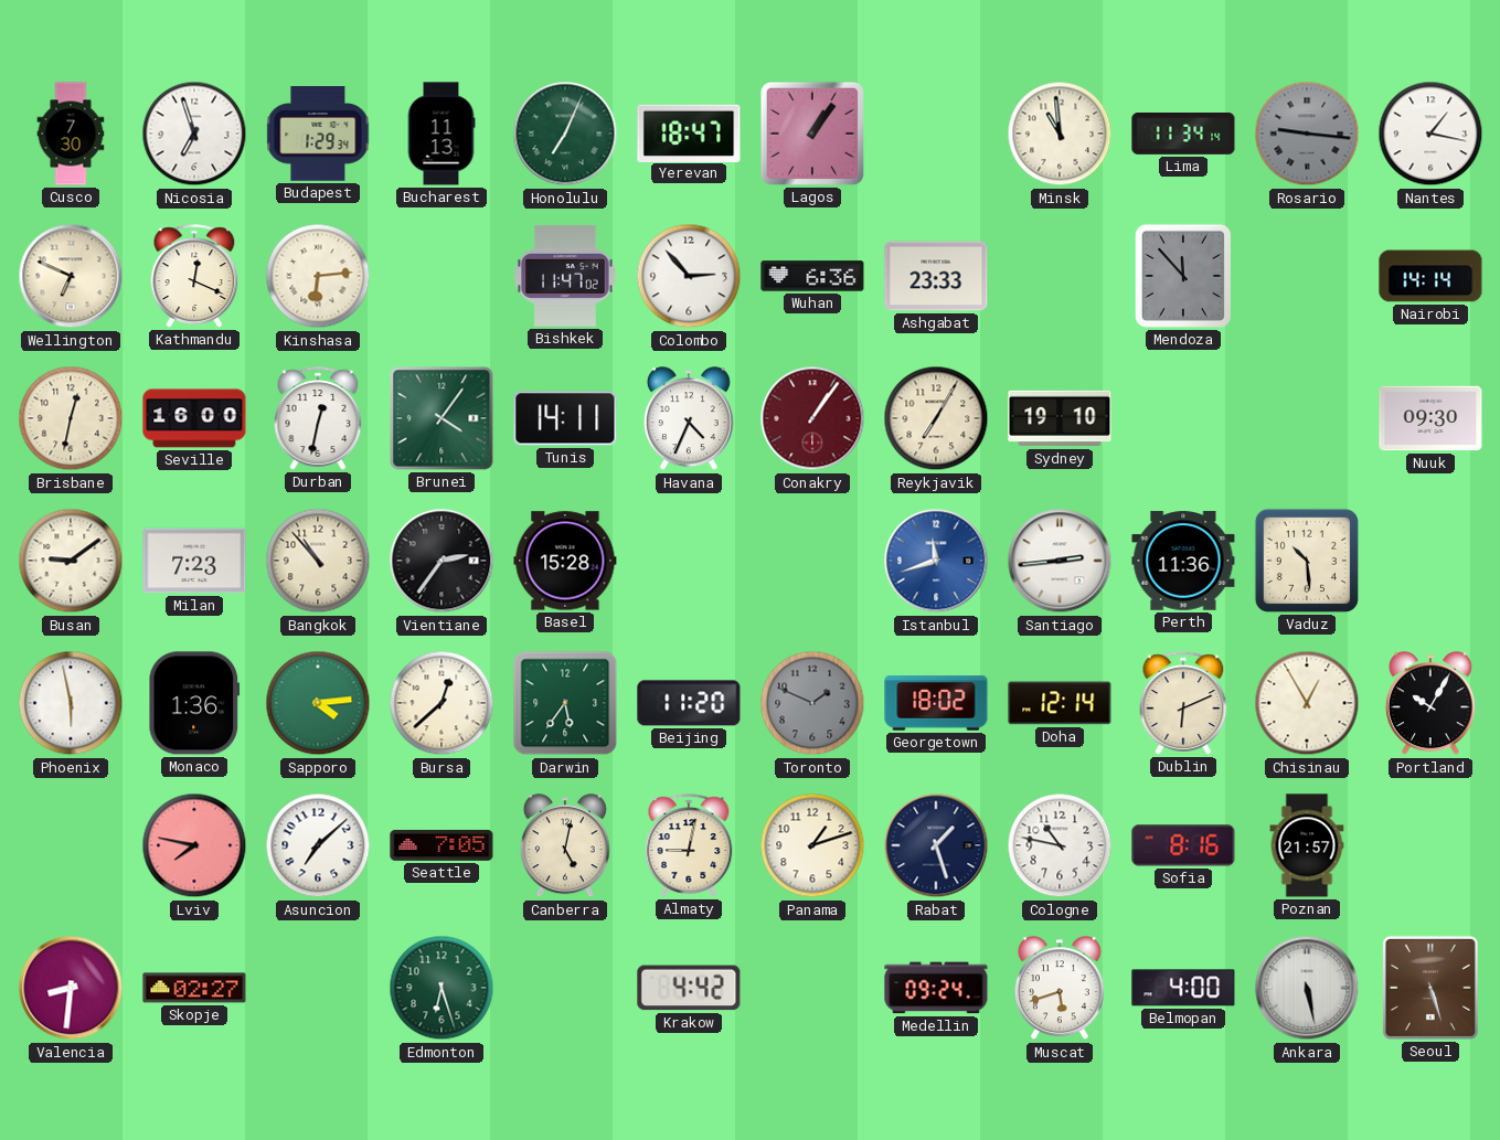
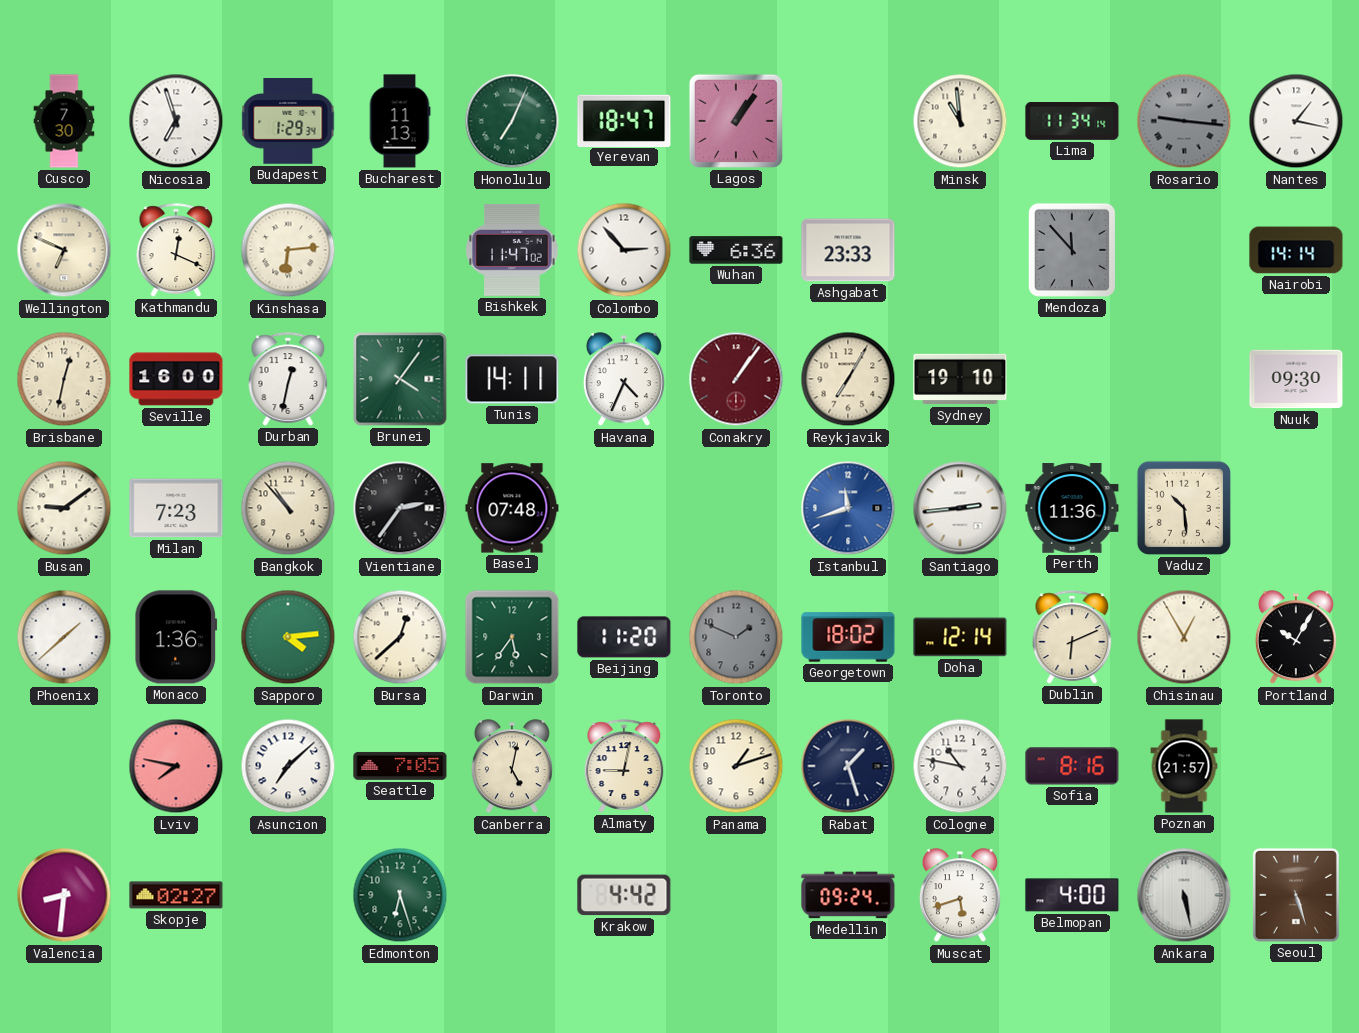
Basel: 15:28 -> 07:48 (512, 508)
Phoenix: 5:58 -> 1:38 (64, 637)
